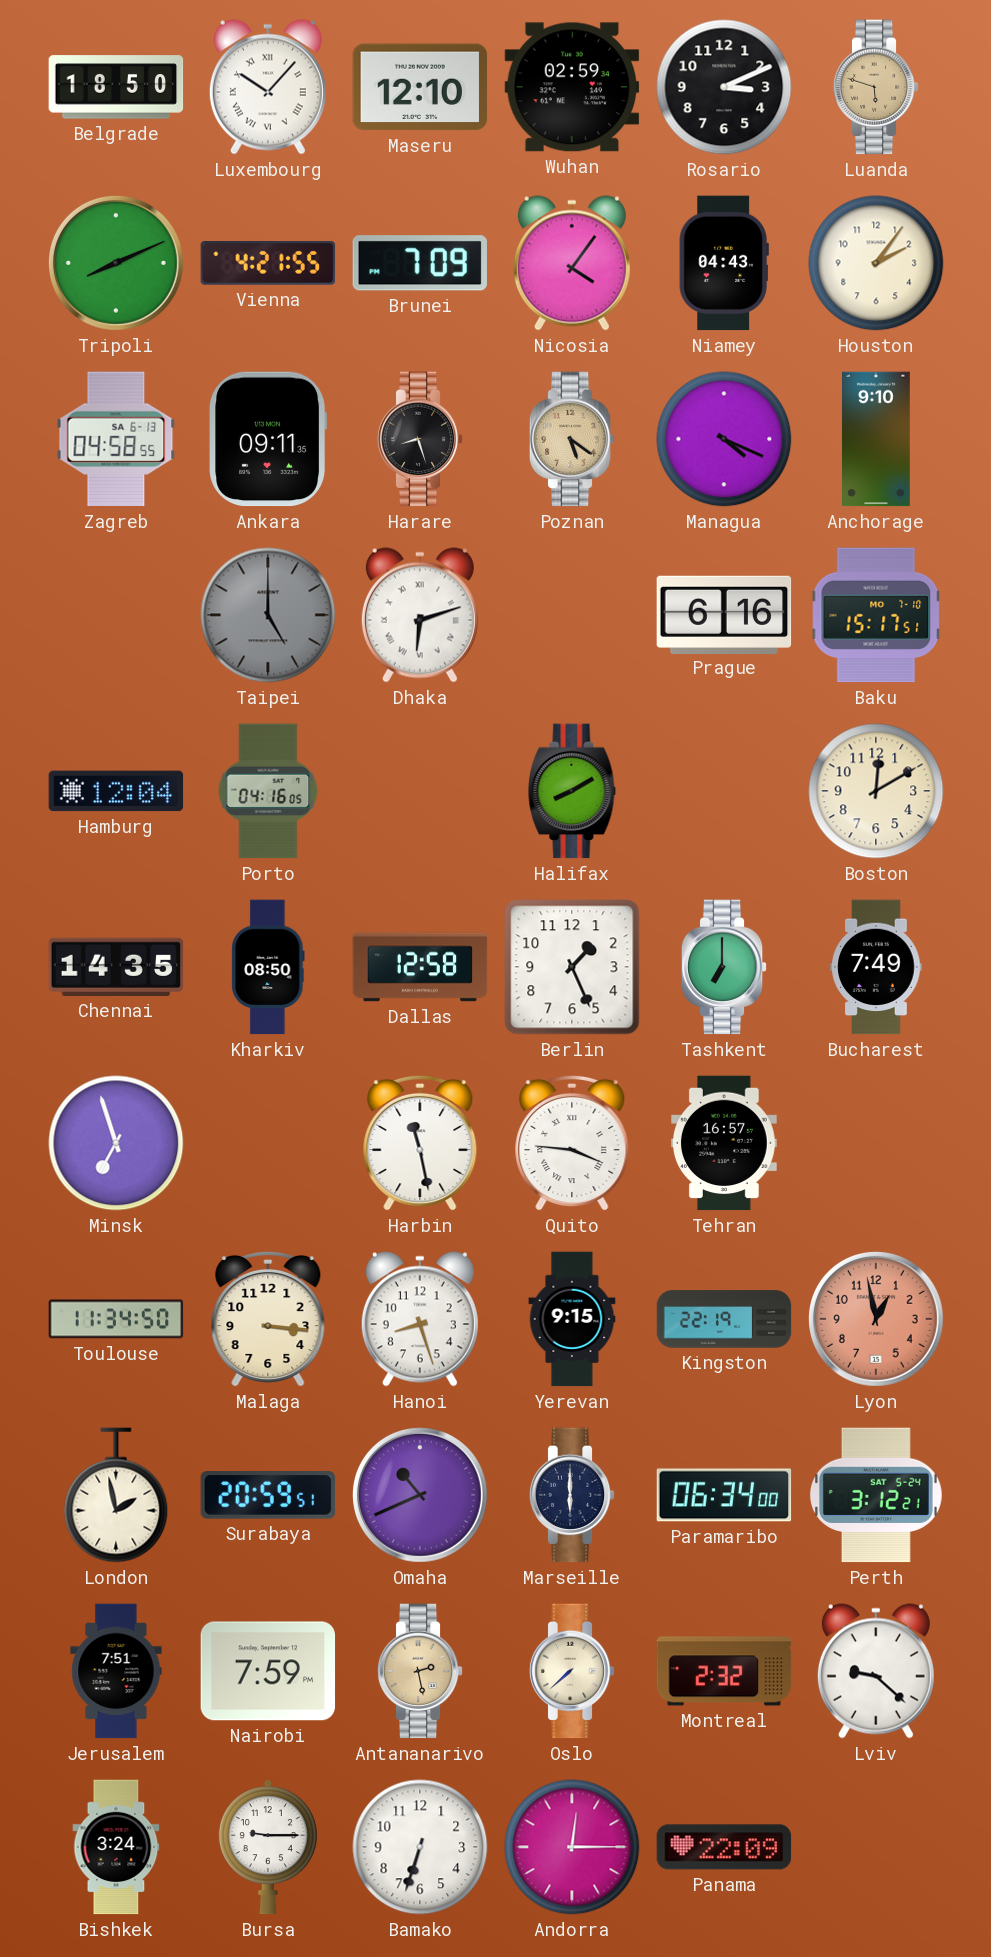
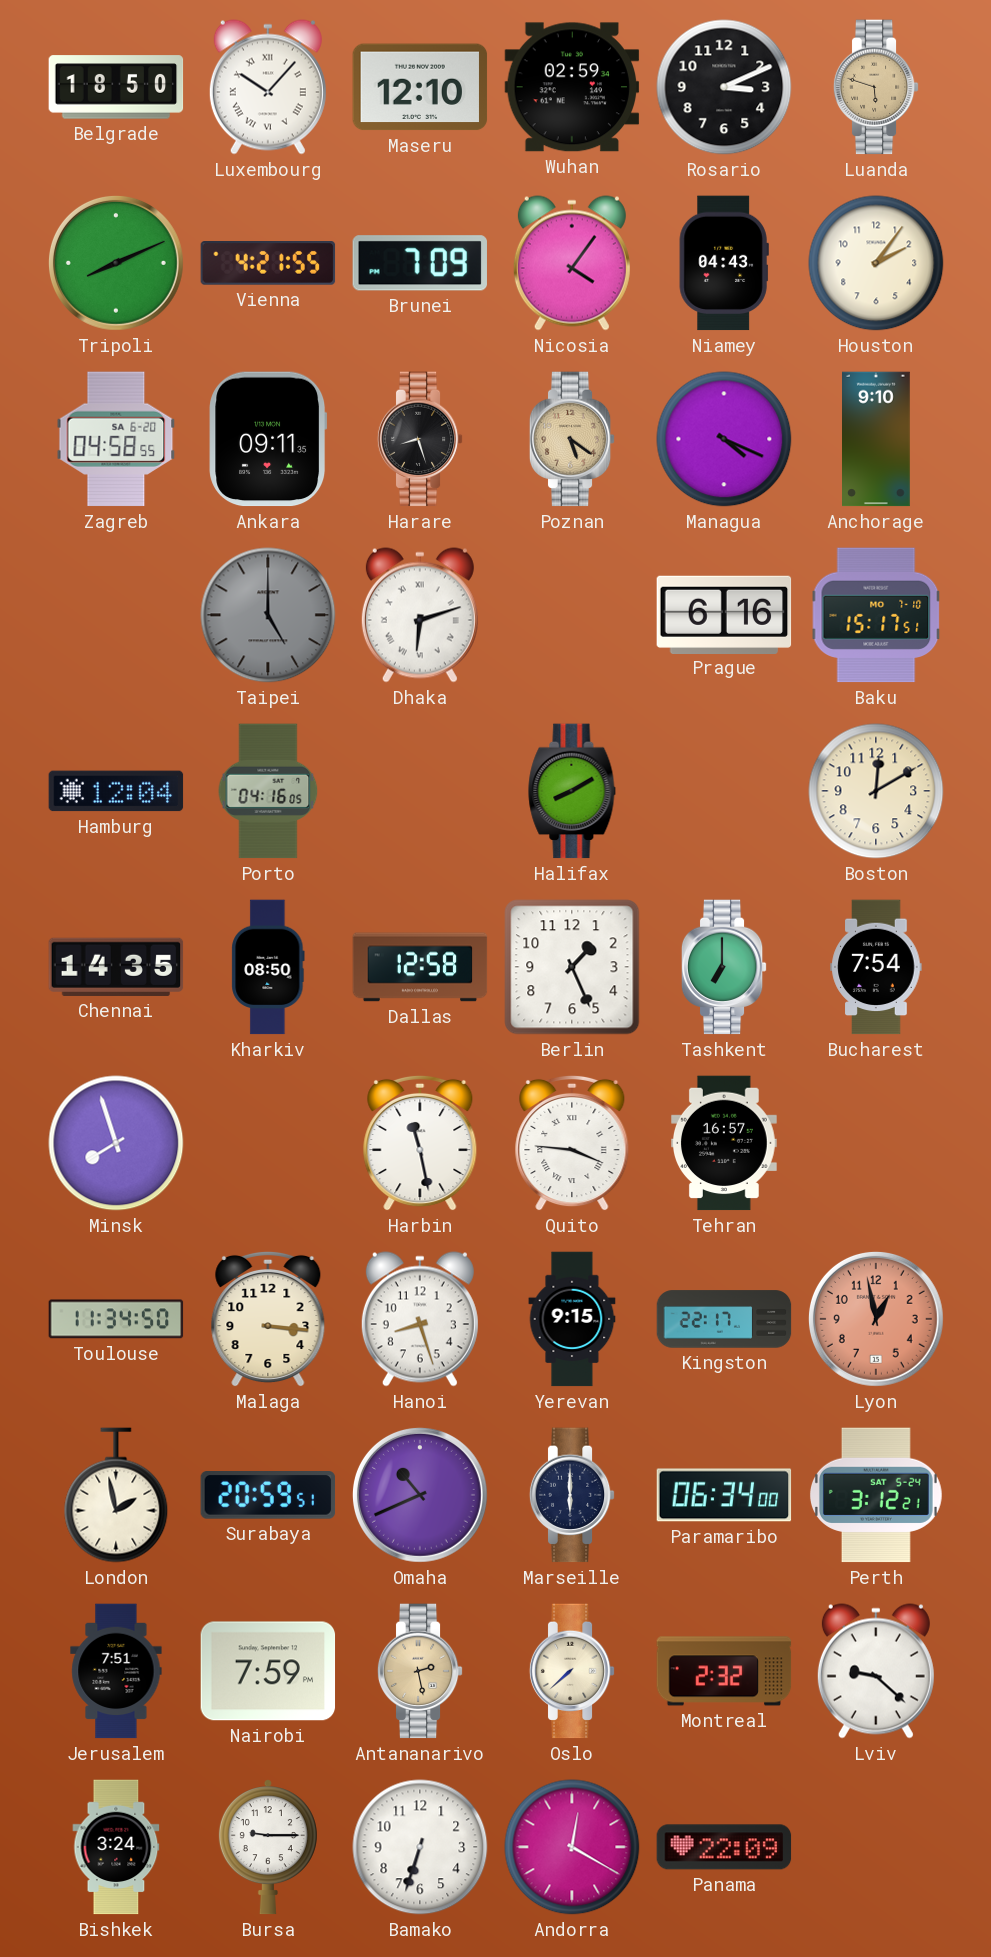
Zagreb date: SA 6-13 -> SA 6-20 (116, 439)
Bucharest: 7:49 -> 7:54 (876, 967)
Minsk: 6:57 -> 7:57 (116, 1143)
Kingston: 22:19 -> 22:17 (724, 1319)
Andorra: 12:15 -> 12:20 (572, 1847)
